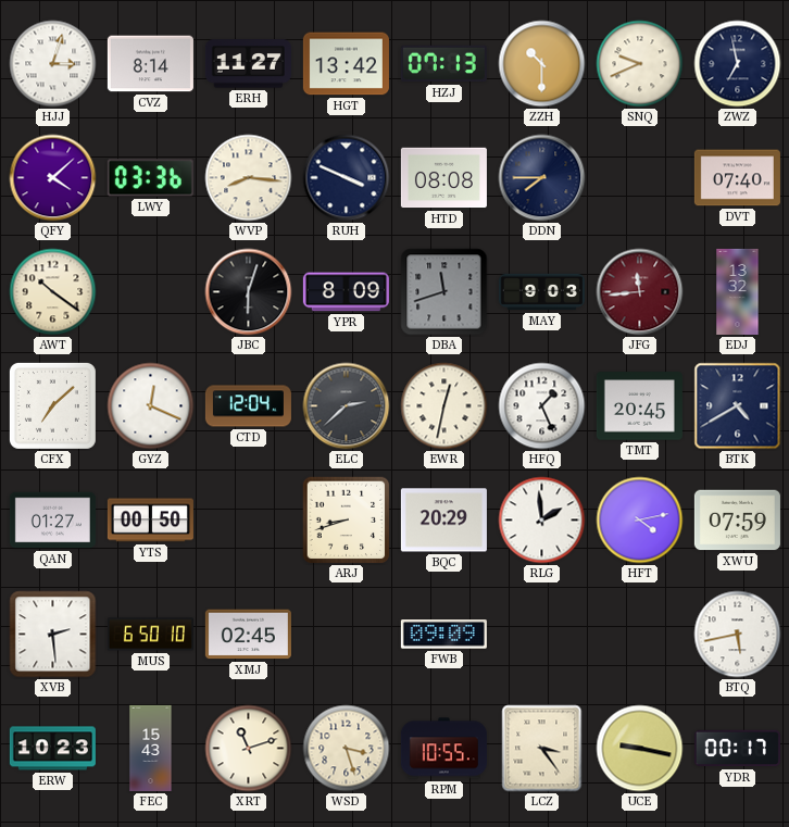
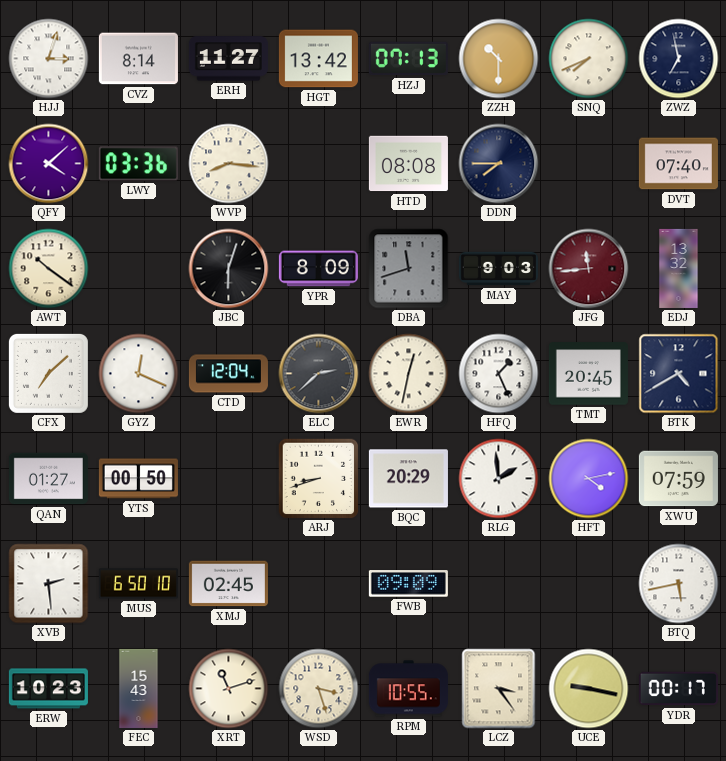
SNQ: 9:41 -> 7:41 (589, 59)
RUH: 3:49 -> none (347, 178)
